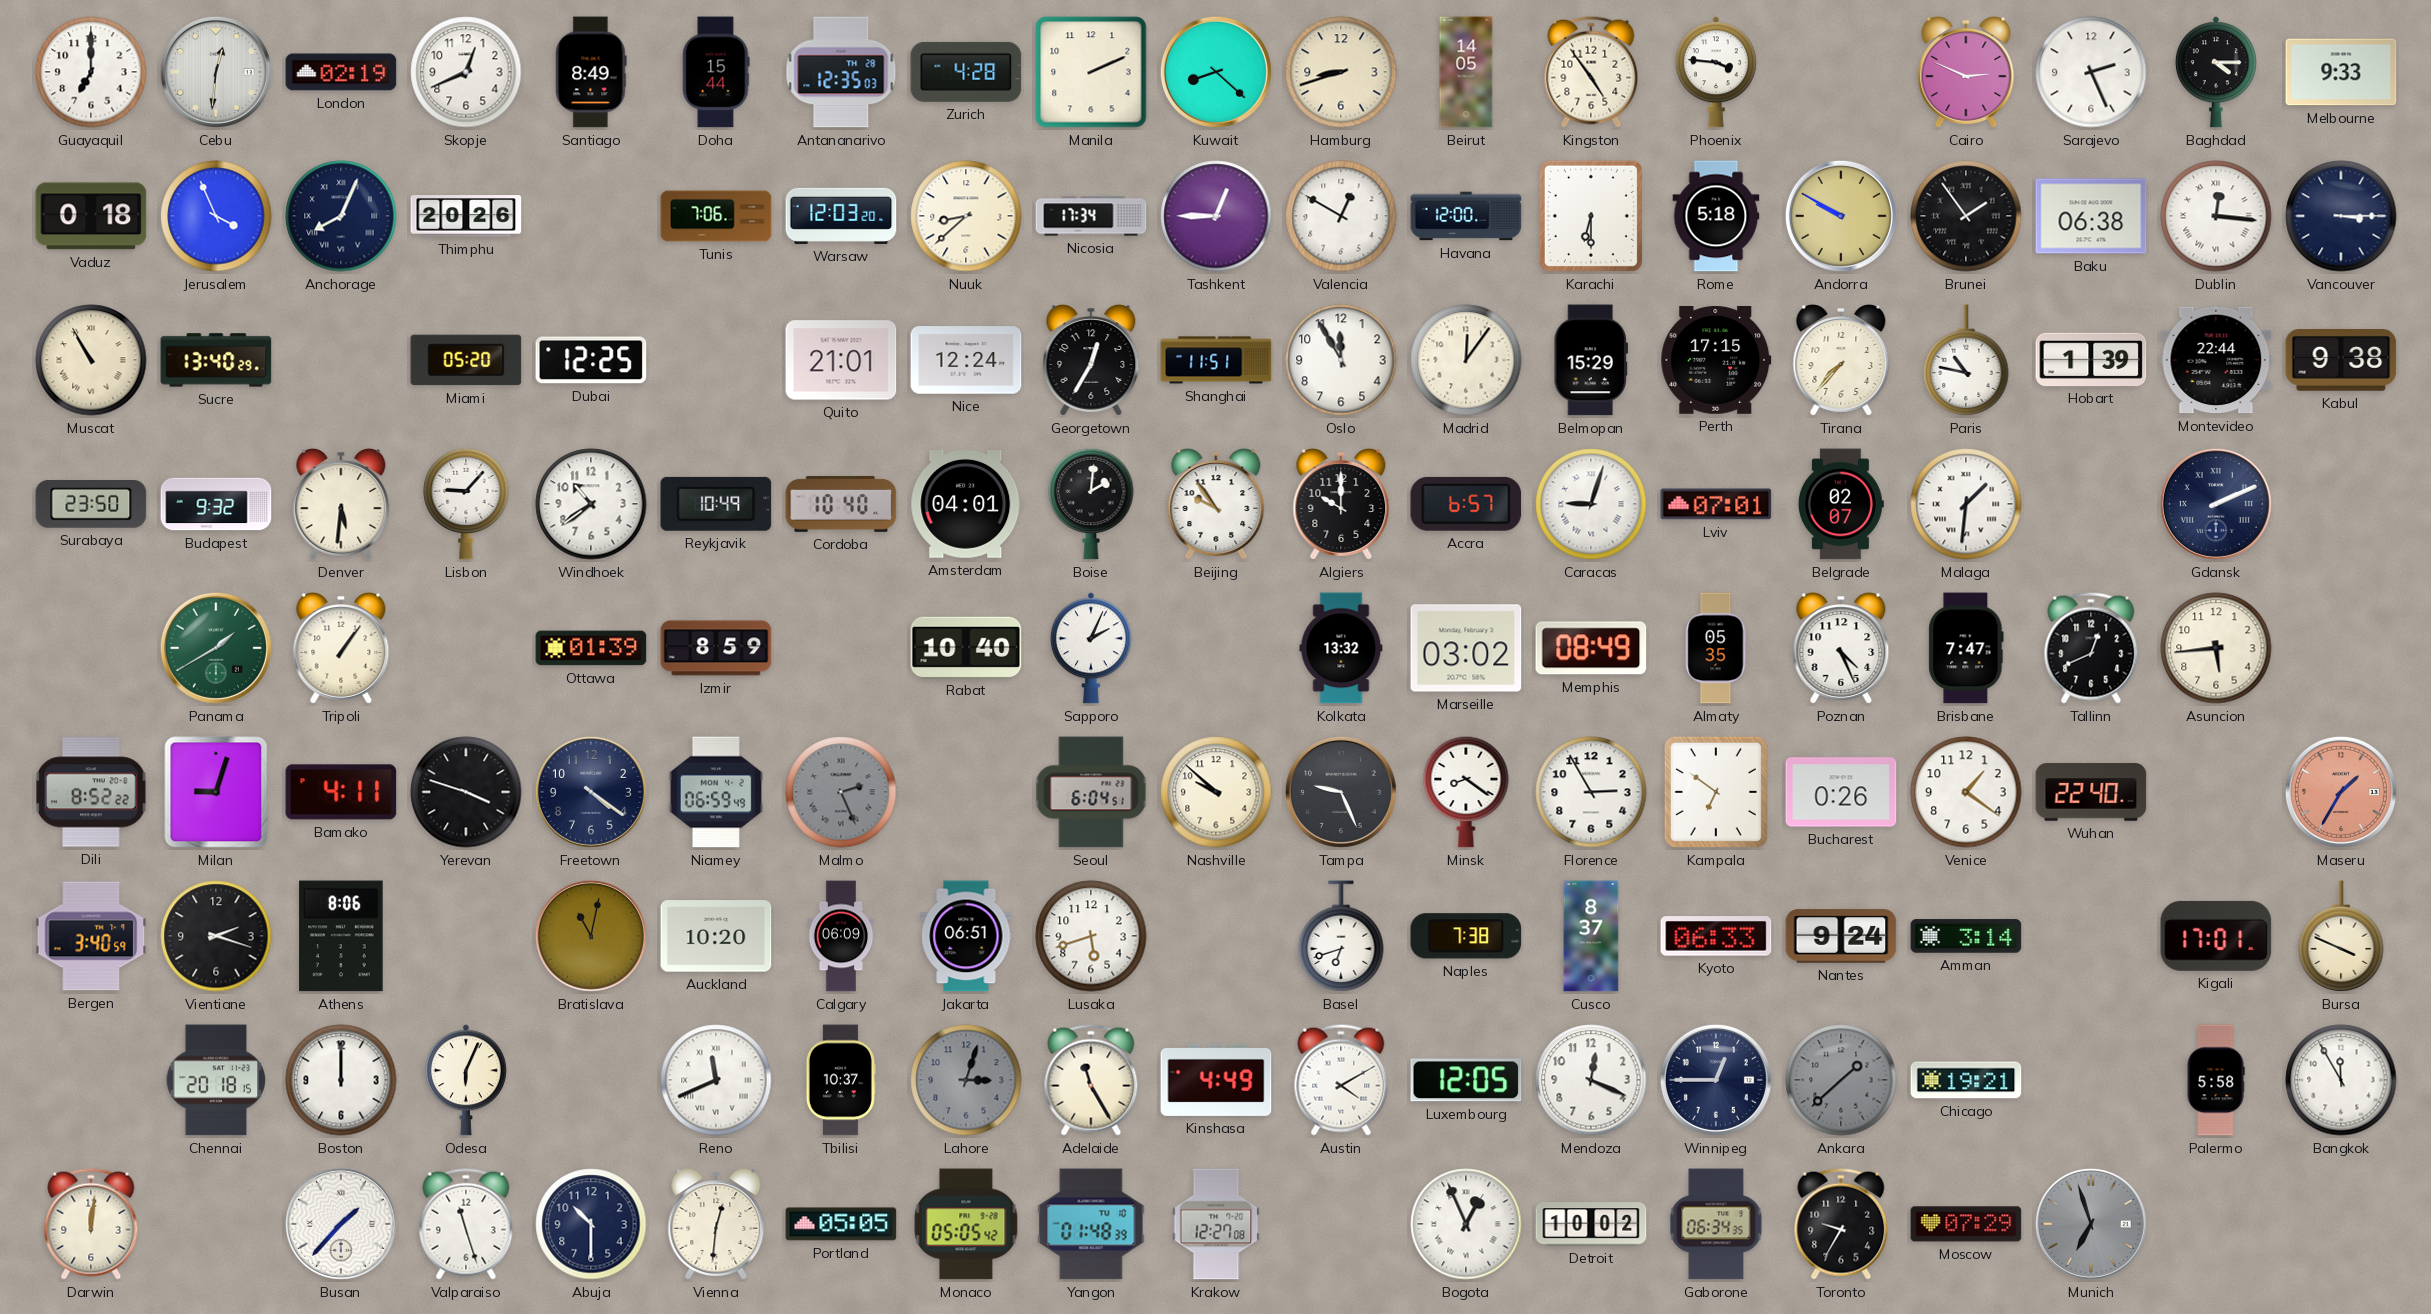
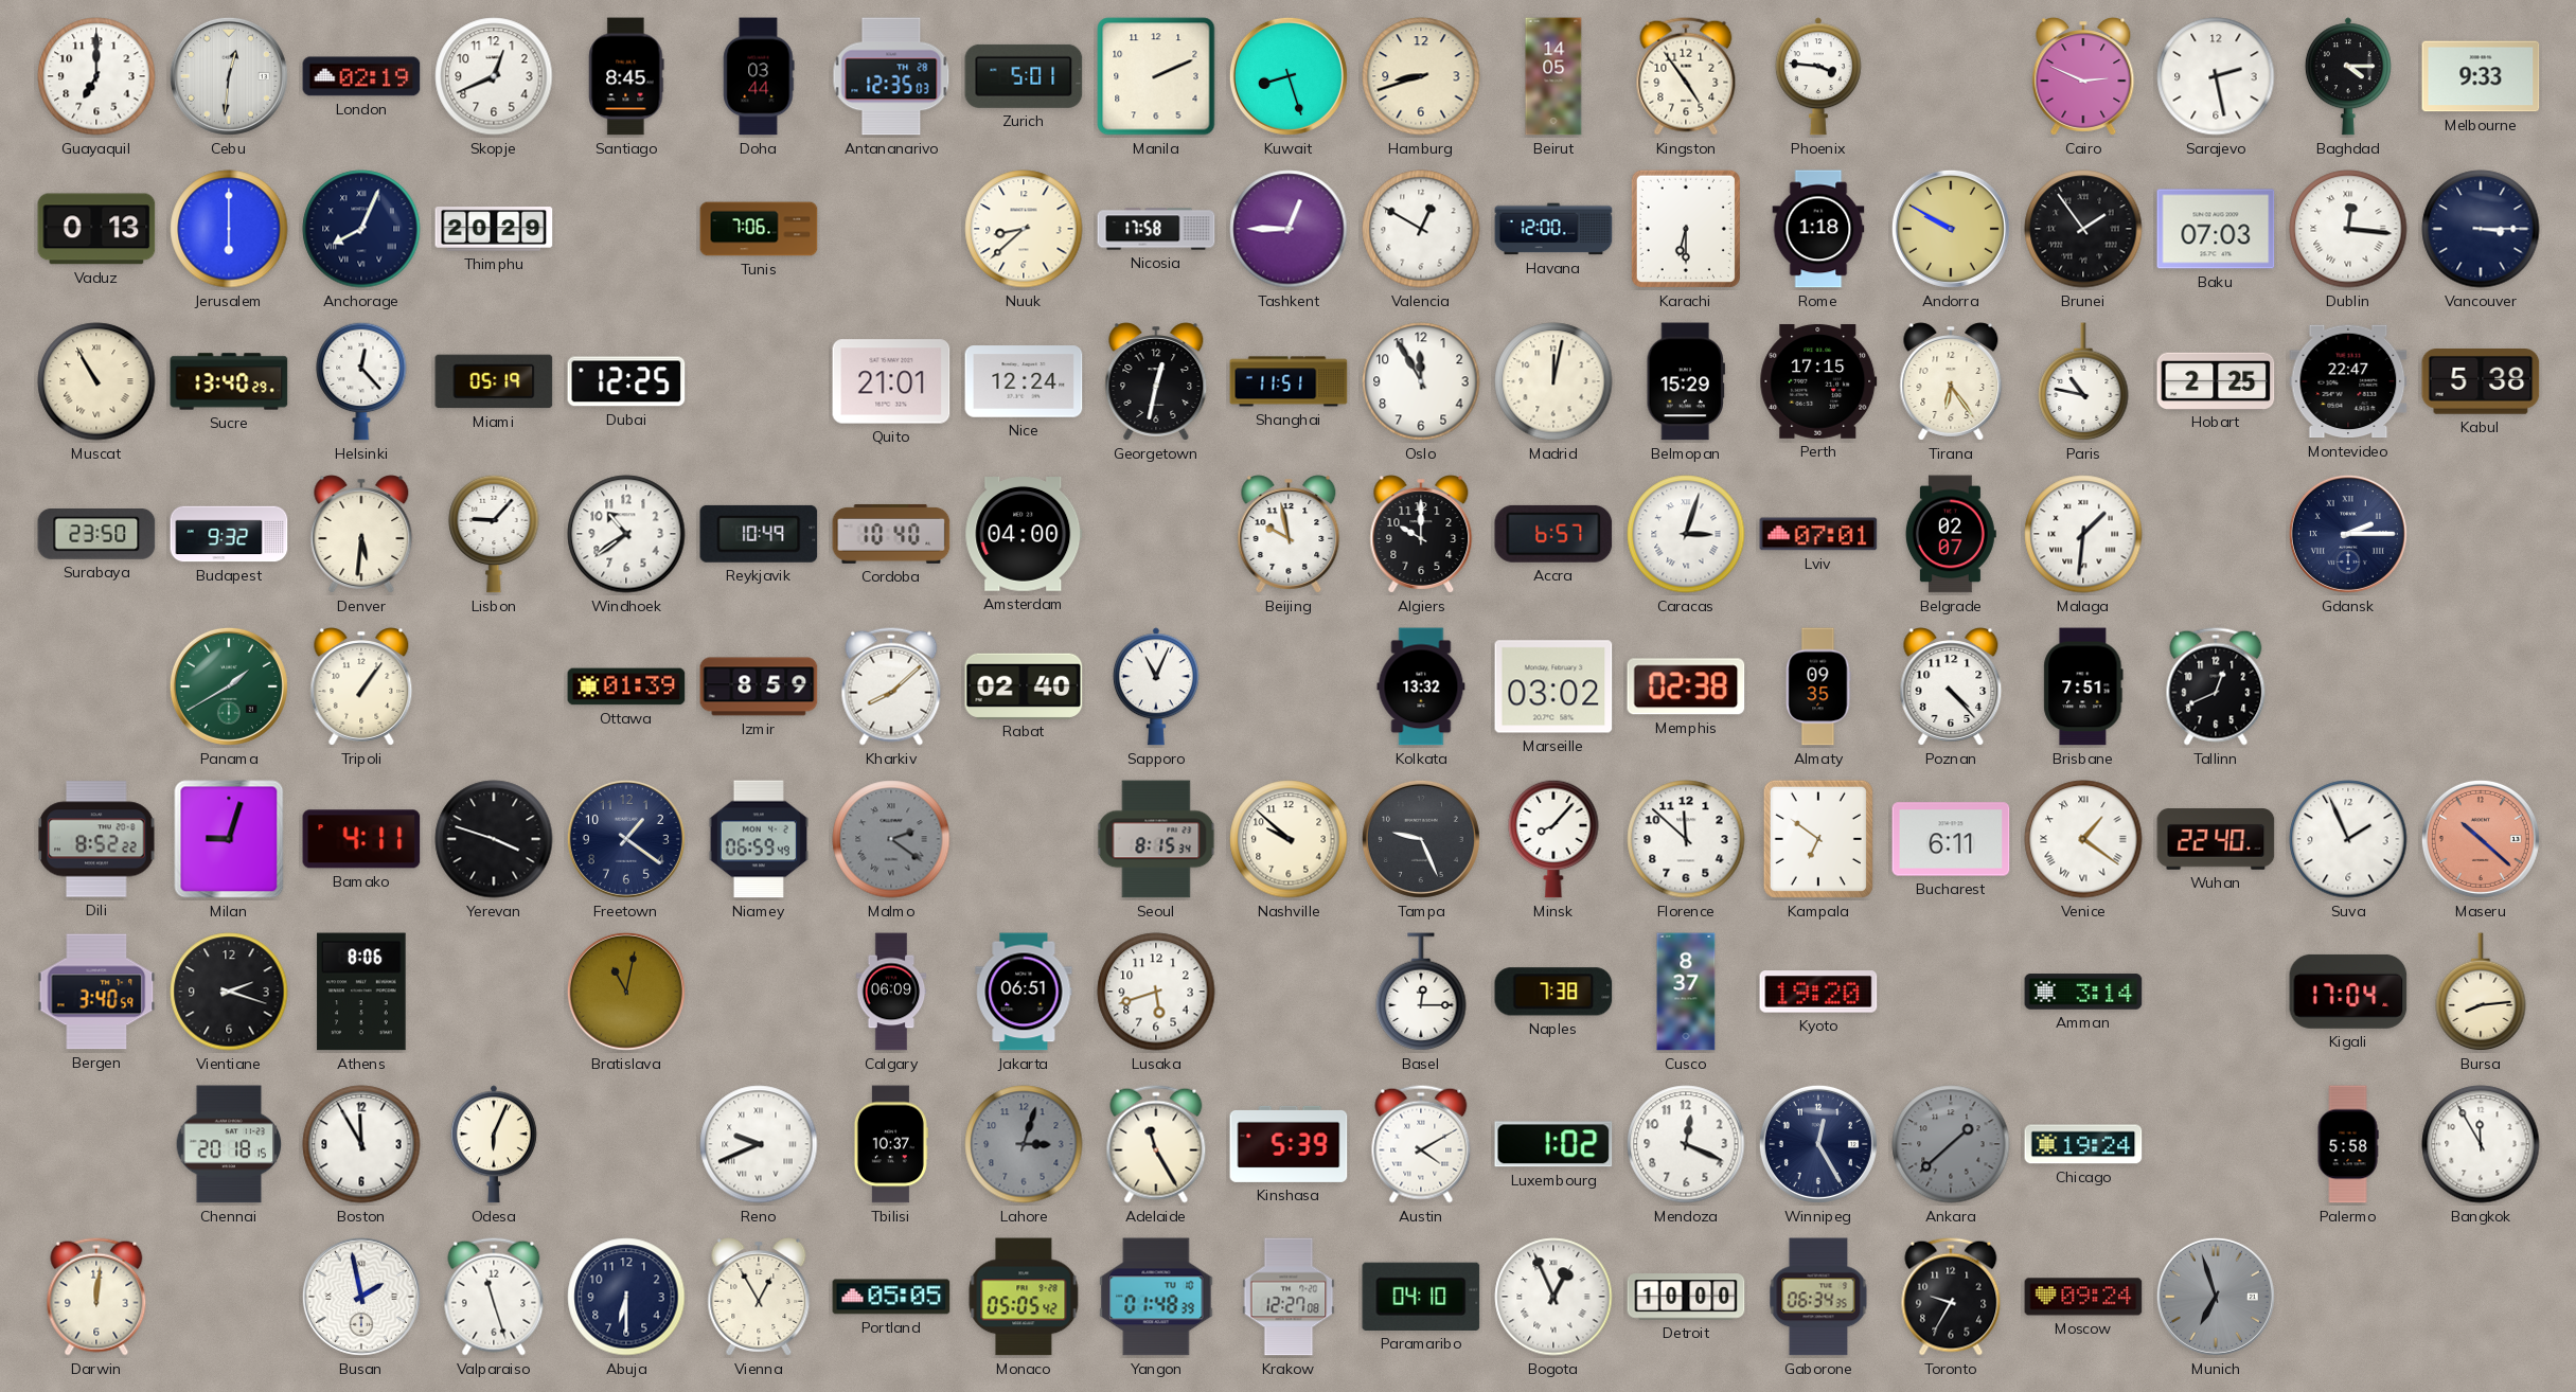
Santiago: 8:49 -> 8:45 (626, 76)
Doha: 15:44 -> 03:44 (759, 76)
Zurich: 4:28 -> 5:01 (1024, 76)
Kuwait: 8:22 -> 8:27 (1289, 76)
Sarajevo: 2:26 -> 2:28 (2216, 76)
Vaduz: 0:18 -> 0:13 (96, 229)
Jerusalem: 3:56 -> 6:00 (229, 229)
Thimphu: 20:26 -> 20:29 (494, 229)
Warsaw: 12:03 -> none (841, 216)
Nicosia: 17:34 -> 17:58 (1156, 229)
Rome: 5:18 -> 1:18 (1818, 229)
Baku: 06:38 -> 07:03 (2216, 229)
Helsinki: none -> 12:23 (361, 381)
Miami: 05:20 -> 05:19 (494, 381)
Georgetown: 12:35 -> 12:32 (1156, 381)
Madrid: 12:06 -> 12:02 (1553, 381)
Tirana: 7:37 -> 6:24 (1951, 381)
Hobart: 1:39 -> 2:25 (2216, 380)
Montevideo: 22:44 -> 22:47 (2348, 381)
Kabul: 9:38 -> 5:38 (2481, 382)
Amsterdam: 04:01 -> 04:00 (1024, 535)
Boise: 2:01 -> none (1091, 504)
Beijing: 9:54 -> 9:58 (1289, 534)
Caracas: 9:03 -> 3:03 (1686, 534)
Gdansk: 2:11 -> 2:15 (2348, 534)
Kharkiv: none -> 8:08 (891, 686)
Rabat: 10:40 -> 02:40 (1024, 685)
Sapporo: 2:04 -> 11:04 (1156, 686)
Memphis: 08:49 -> 02:38 (1686, 686)
Almaty: 05:35 -> 09:35 (1818, 686)
Poznan: 4:26 -> 4:23 (1951, 686)
Brisbane: 7:47 -> 7:51 (2083, 686)
Asuncion: 5:44 -> none (2216, 648)
Freetown: 4:21 -> 1:21 (626, 839)
Malmo: 2:26 -> 2:21 (891, 839)
Seoul: 6:04 -> 8:15 (1156, 839)
Minsk: 8:21 -> 8:07 (1553, 839)
Florence: 2:55 -> 11:52 (1686, 839)
Bucharest: 0:26 -> 6:11 (1951, 839)
Venice numerals: Arabic -> Roman (2083, 839)
Suva: none -> 1:56 (2348, 839)
Maseru: 1:35 -> 10:22 (2481, 839)
Auckland: 10:20 -> none (716, 936)
Basel: 6:42 -> 12:15 (1421, 993)
Kyoto: 06:33 -> 19:20 (1818, 992)
Nantes: 9:24 -> none (1841, 936)
Kigali: 17:01 -> 17:04 (2348, 992)
Bursa: 3:49 -> 8:14 (2481, 993)
Boston: 12:00 -> 11:55 (361, 1144)
Reno: 11:41 -> 9:41 (759, 1144)
Kinshasa: 4:49 -> 5:39 (1289, 1144)
Luxembourg: 12:05 -> 1:02 (1553, 1144)
Winnipeg: 12:45 -> 12:25 (1818, 1144)
Chicago: 19:21 -> 19:24 (2083, 1144)
Busan: 1:37 -> 1:58 (361, 1297)
Abuja: 10:30 -> 6:30 (626, 1297)
Vienna: 12:31 -> 12:55 (759, 1297)
Paramaribo: none -> 04:10 (1421, 1297)
Detroit: 10:02 -> 10:00 (1686, 1297)
Moscow: 07:29 -> 09:24 (2083, 1297)
